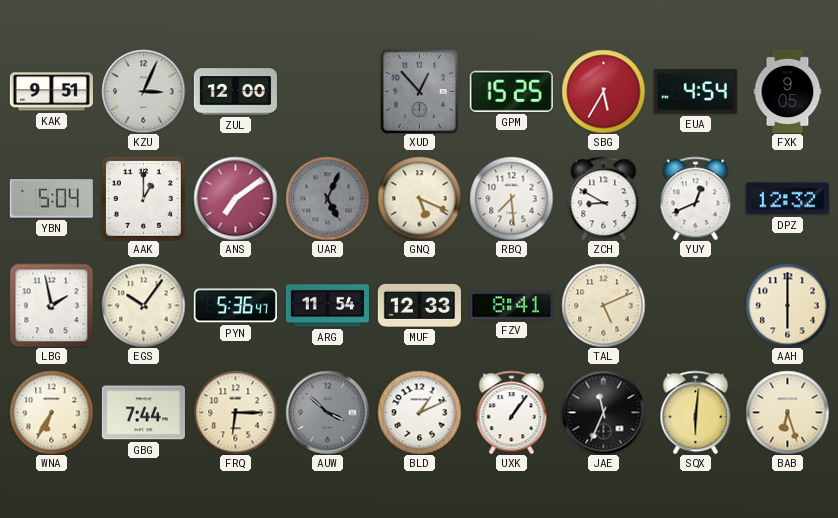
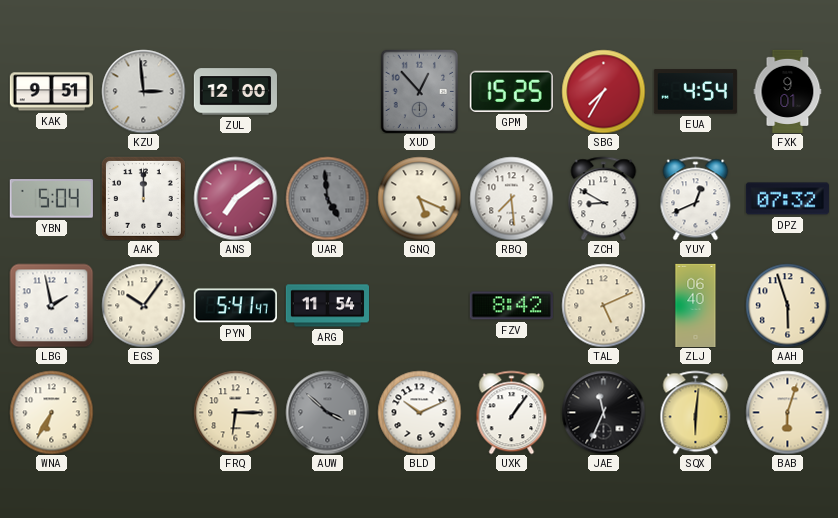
KZU: 3:04 -> 2:59 (143, 91)
SBG: 5:35 -> 7:35 (603, 91)
FXK: 9:05 -> 9:01 (788, 91)
AAK: 1:00 -> 12:00 (143, 198)
UAR: 5:04 -> 4:59 (327, 198)
DPZ: 12:32 -> 07:32 (787, 199)
PYN: 5:36 -> 5:41 (235, 306)
MUF: 12:33 -> none (419, 305)
FZV: 8:41 -> 8:42 (511, 306)
ZLJ: none -> 06:40 (696, 305)
AAH: 6:00 -> 5:57 (787, 305)
GBG: 7:44 -> none (143, 413)
BLD: 1:11 -> 10:11 (419, 412)
BAB: 6:27 -> 6:03 (787, 412)
